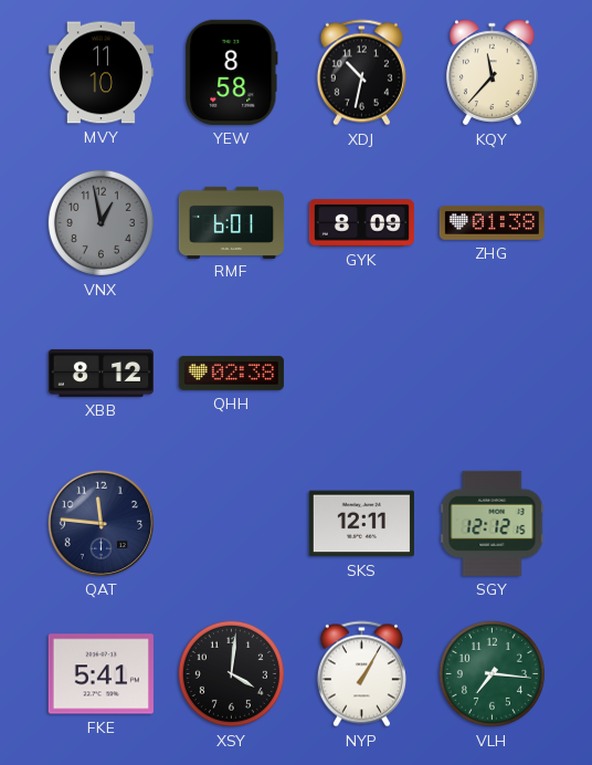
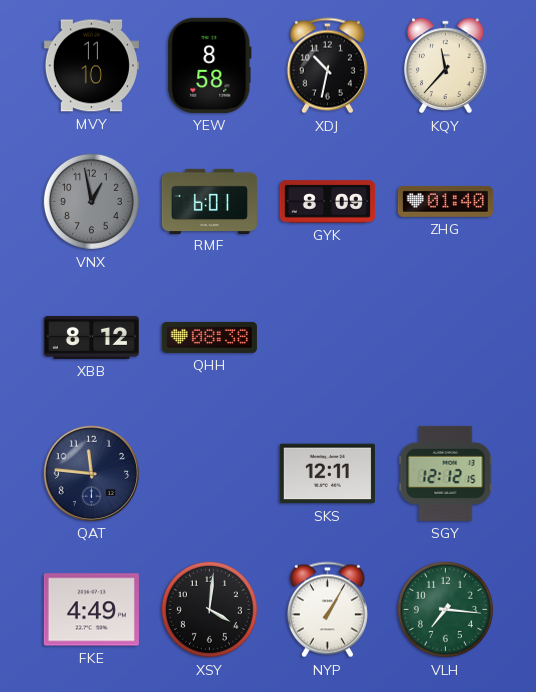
ZHG: 01:38 -> 01:40 (445, 201)
QHH: 02:38 -> 08:38 (209, 337)
FKE: 5:41 -> 4:49 (91, 610)
